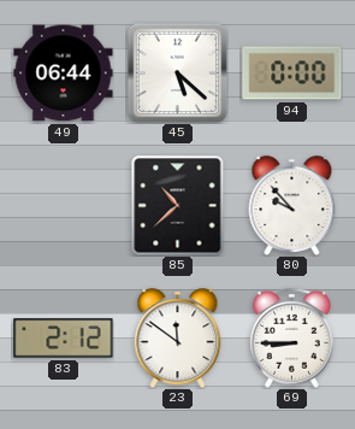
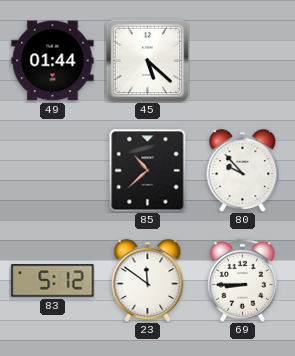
49: 06:44 -> 01:44 (53, 61)
94: 0:00 -> none (292, 74)
83: 2:12 -> 5:12 (53, 281)
